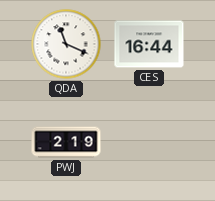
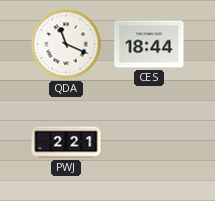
CES: 16:44 -> 18:44 (149, 44)
PWJ: 2:19 -> 2:21 (66, 142)
